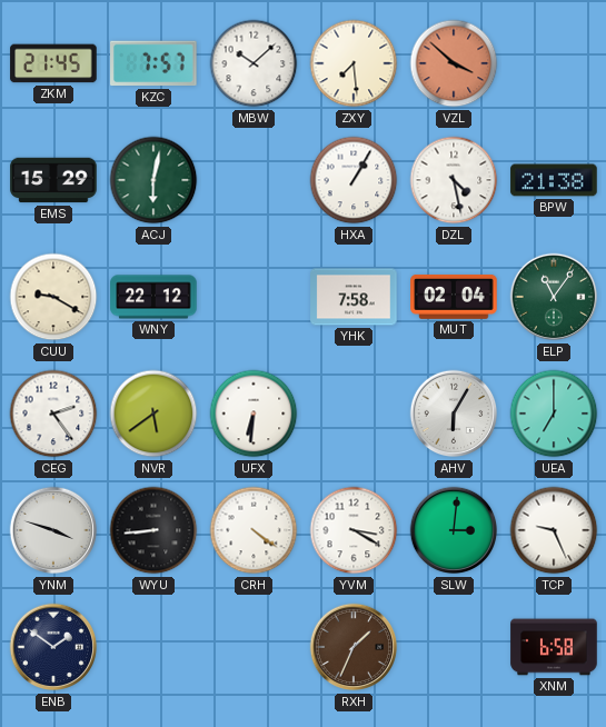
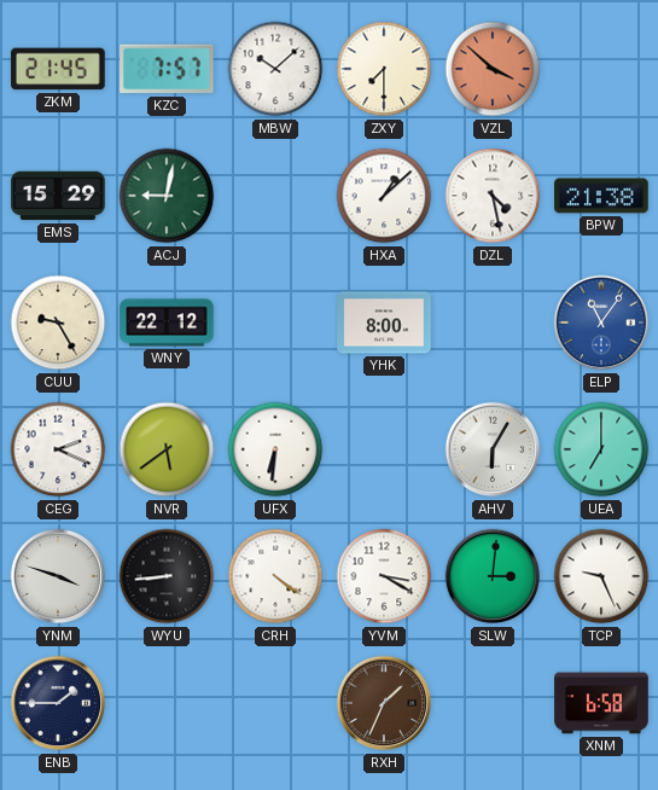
ZXY: 7:29 -> 7:30 (384, 69)
ACJ: 6:02 -> 9:02 (167, 196)
HXA: 1:05 -> 1:08 (384, 196)
CUU: 9:20 -> 9:25 (58, 323)
YHK: 7:58 -> 8:00 (384, 323)
MUT: 02:04 -> none (454, 297)
ELP dial: green -> blue (601, 323)
CEG: 2:24 -> 2:19 (58, 449)
ENB: 1:51 -> 1:45 (58, 703)
